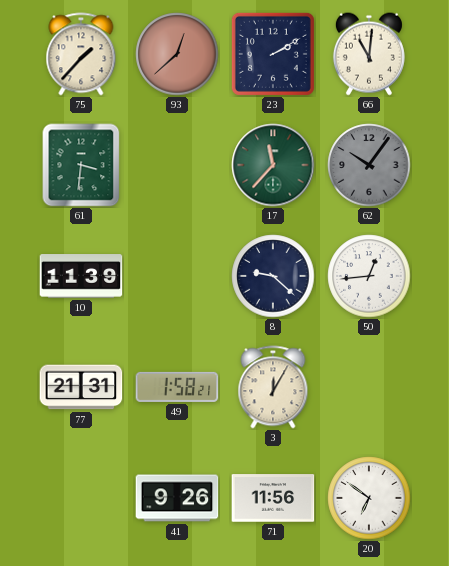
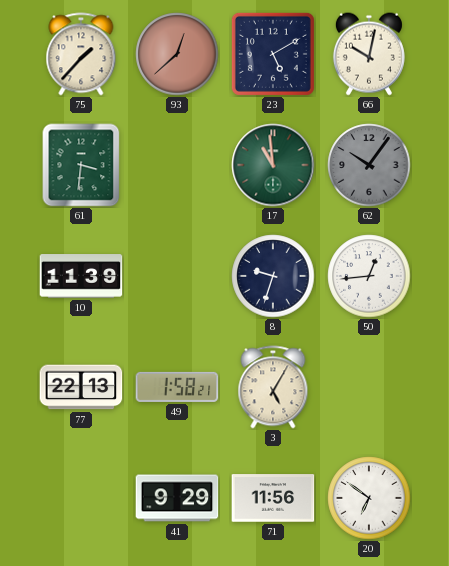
23: 2:10 -> 5:10 (273, 54)
66: 11:01 -> 10:02 (369, 54)
17: 11:37 -> 10:59 (273, 165)
8: 9:22 -> 9:33 (273, 276)
77: 21:31 -> 22:13 (81, 387)
3: 12:05 -> 5:05 (273, 387)
41: 9:26 -> 9:29 (177, 498)
